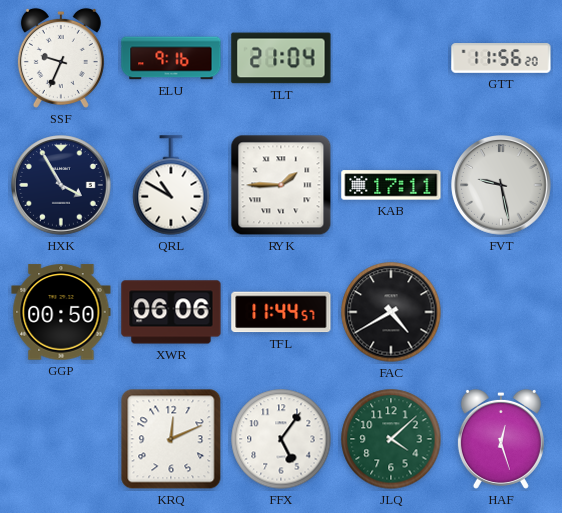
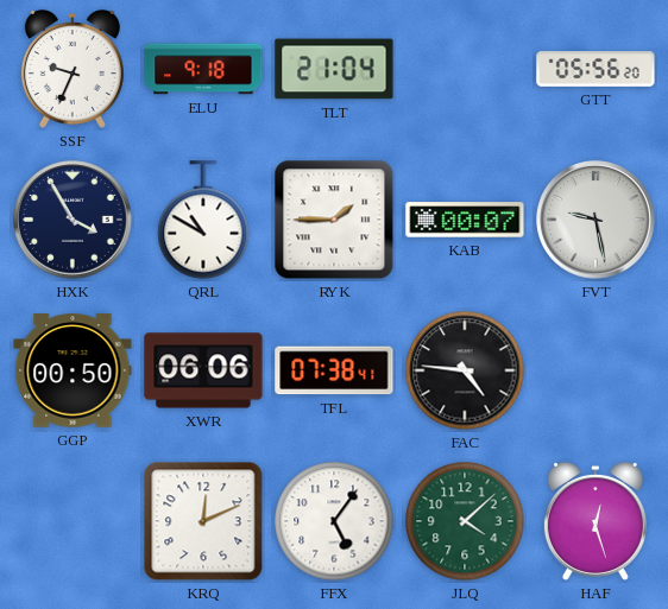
ELU: 9:16 -> 9:18 (203, 69)
GTT: 11:56 -> 05:56 (595, 69)
KAB: 17:11 -> 00:07 (465, 220)
TFL: 11:44 -> 07:38 (334, 370)
FAC: 4:40 -> 4:46 (465, 370)
